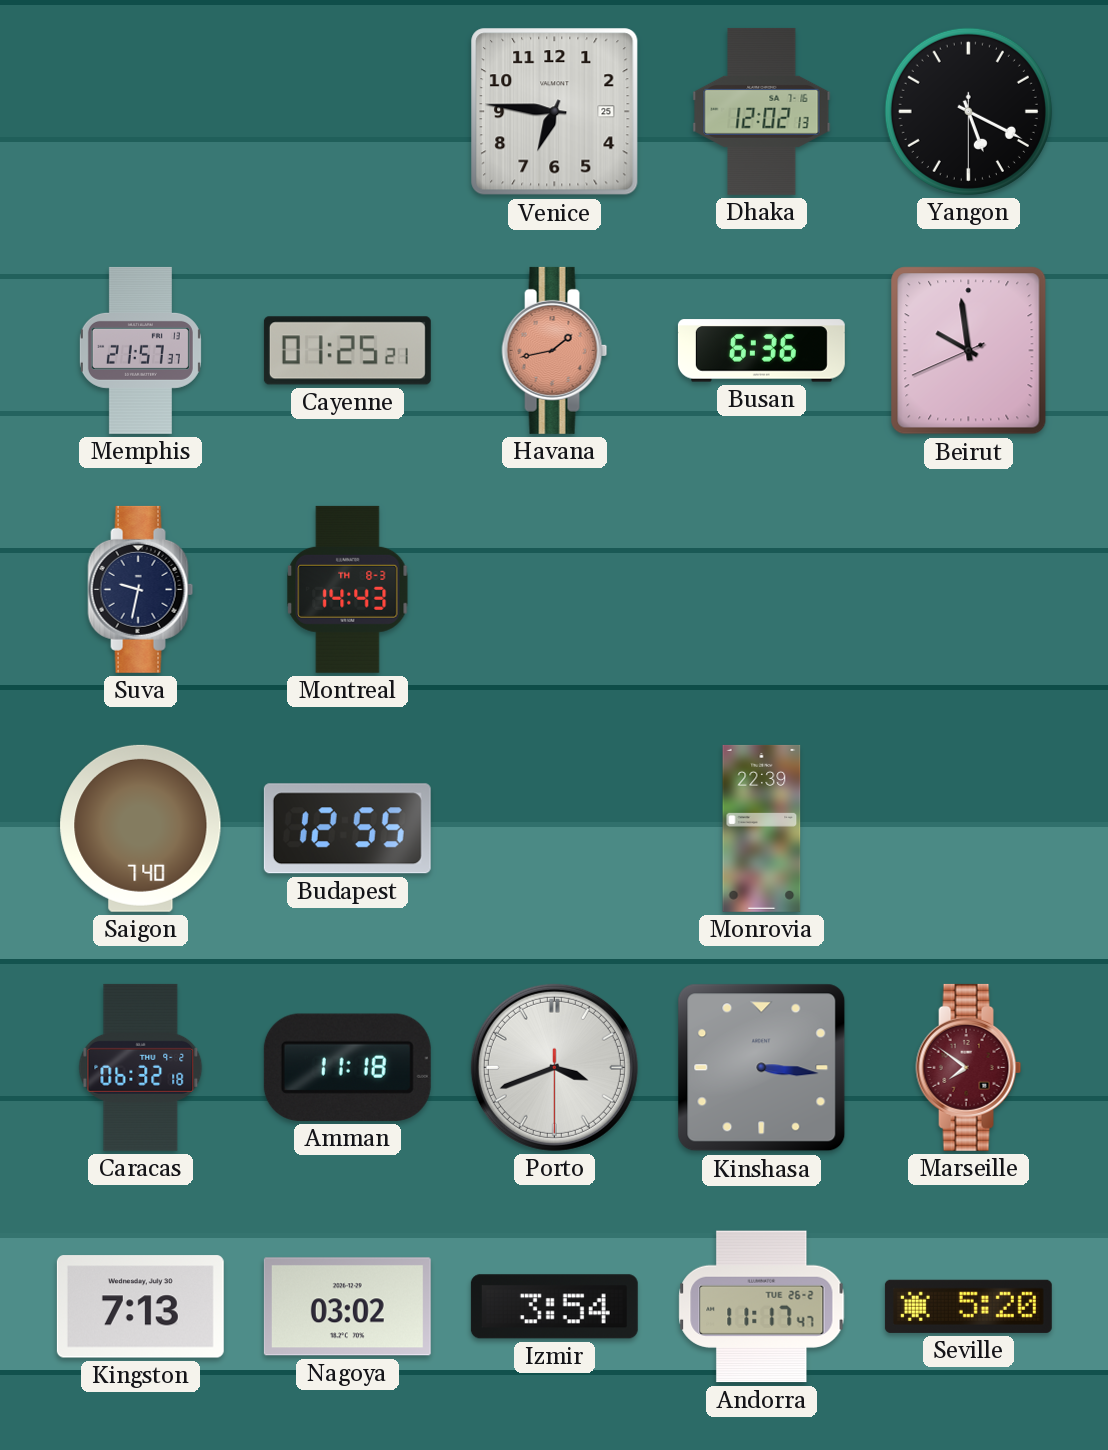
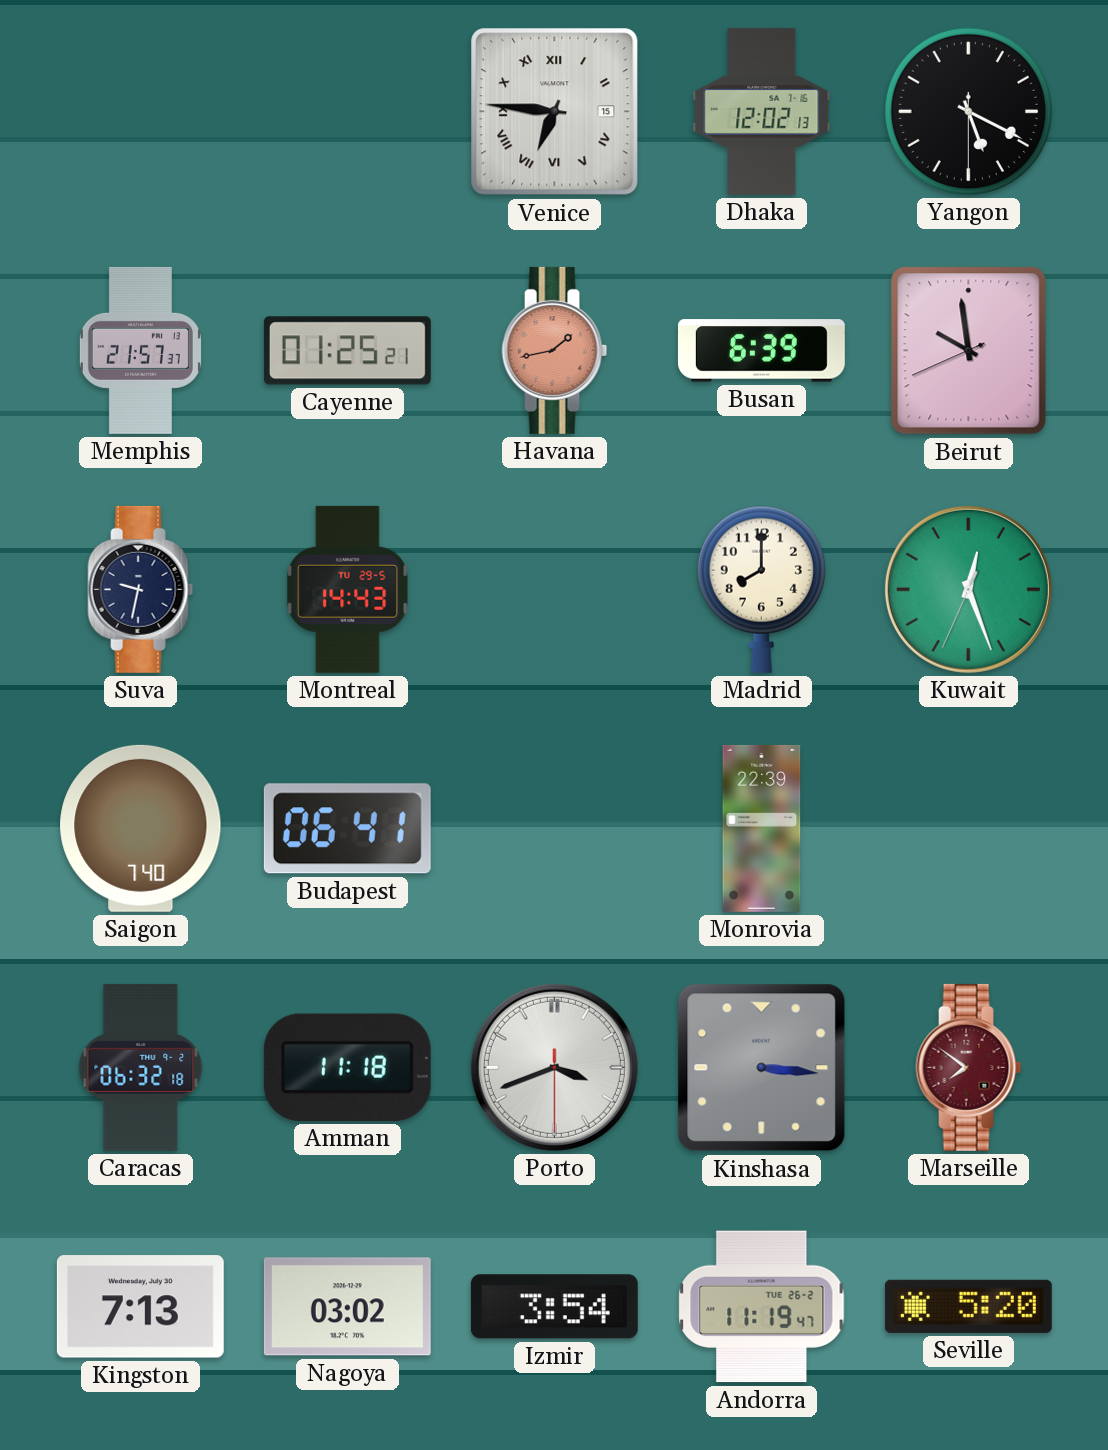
Venice date: 25 -> 15 (555, 112)
Venice numerals: Arabic -> Roman (555, 112)
Busan: 6:36 -> 6:39 (761, 351)
Montreal date: TH 8-3 -> TU 29-5 (348, 589)
Madrid: none -> 8:00 (761, 589)
Kuwait: none -> 12:26 (968, 589)
Budapest: 12:55 -> 06:41 (347, 829)
Andorra: 11:17 -> 11:19 (762, 1307)
